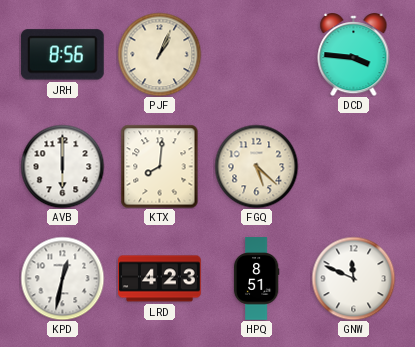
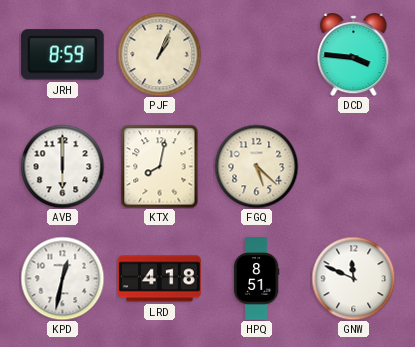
JRH: 8:56 -> 8:59 (62, 55)
KTX: 8:01 -> 8:02 (160, 166)
LRD: 4:23 -> 4:18 (160, 279)
